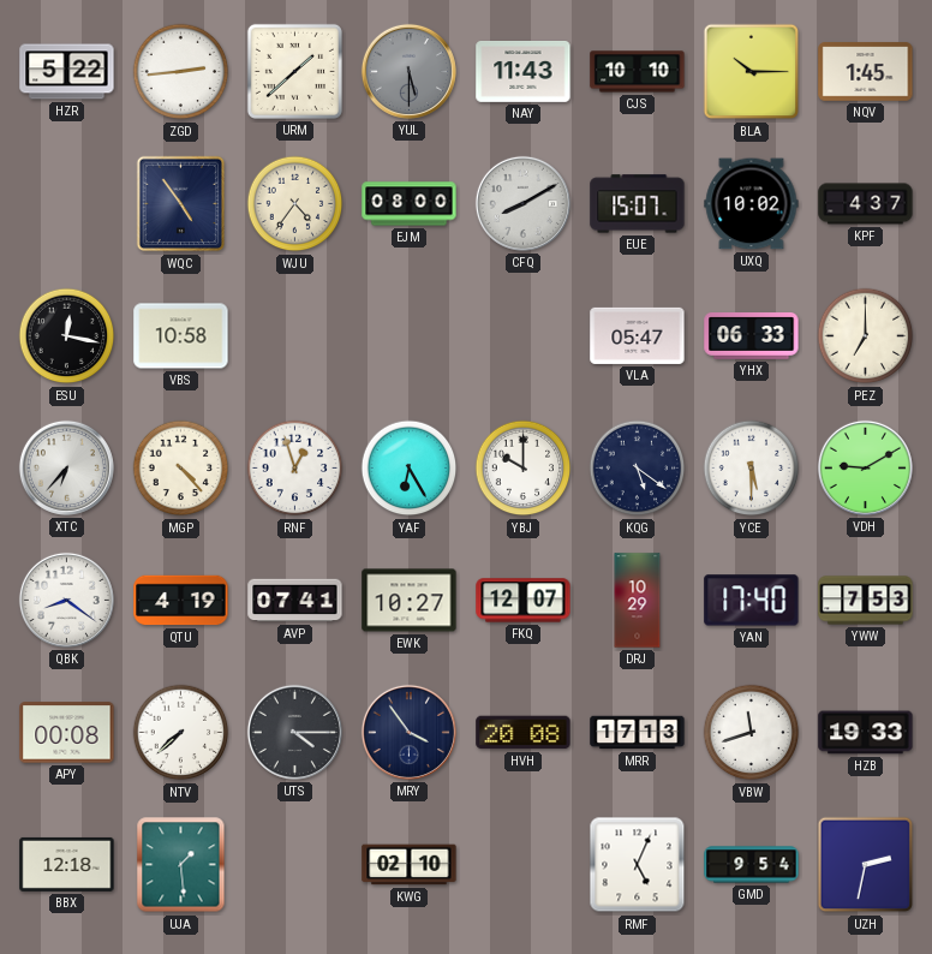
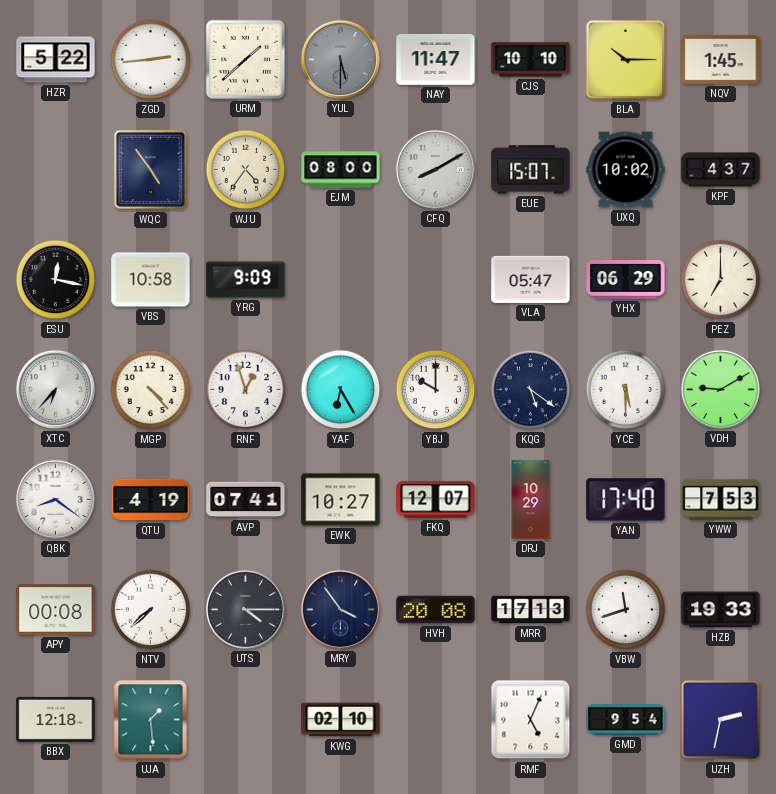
NAY: 11:43 -> 11:47 (436, 60)
YRG: none -> 9:09 (246, 280)
YHX: 06:33 -> 06:29 (626, 280)
